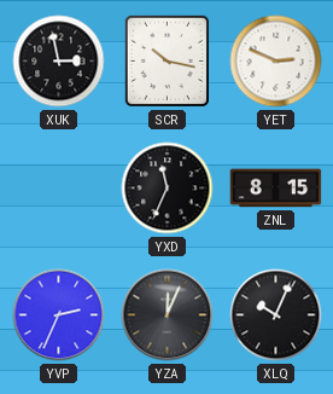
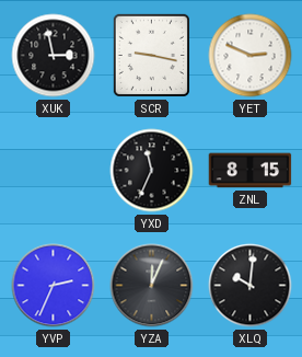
SCR: 10:17 -> 9:17 (151, 55)
XLQ: 10:04 -> 10:01 (251, 286)
